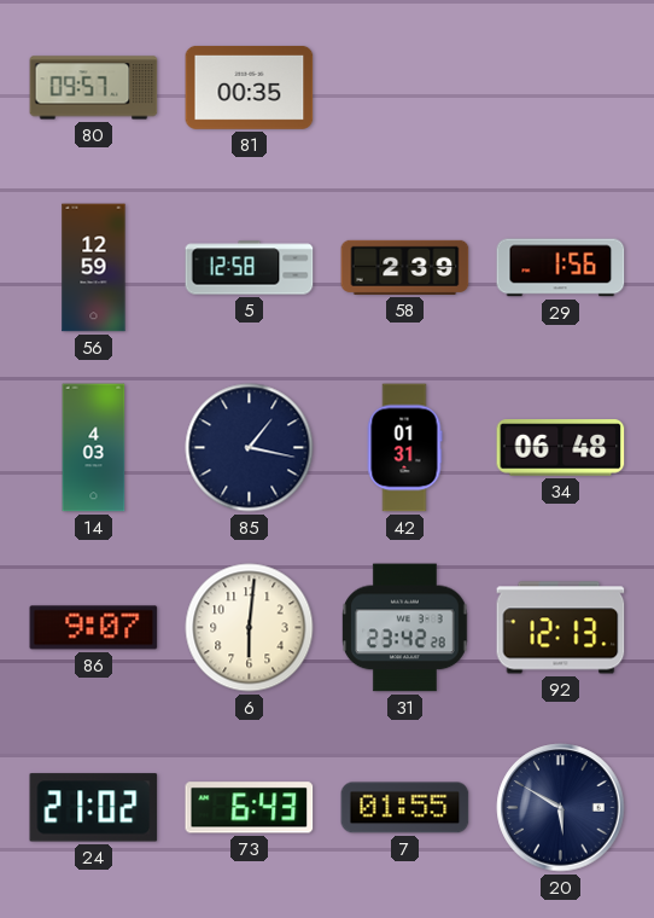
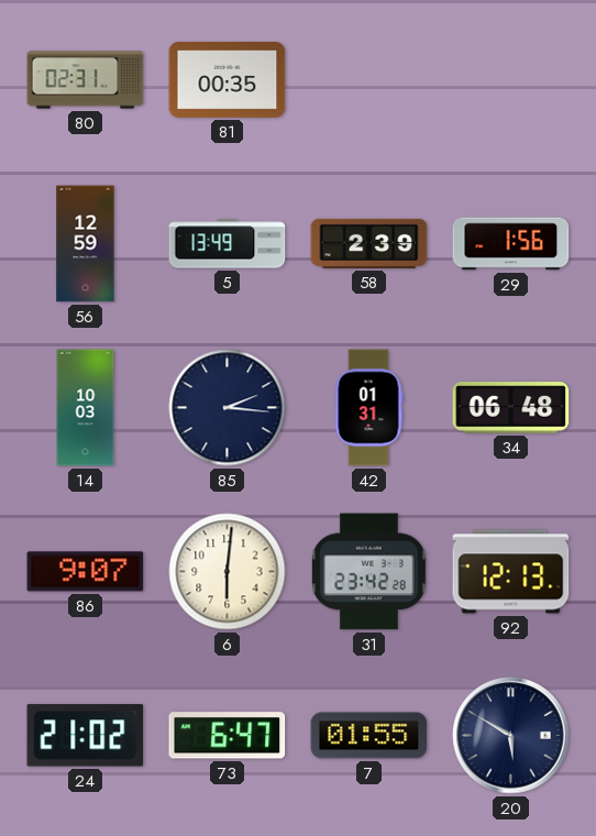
80: 09:57 -> 02:31 (86, 80)
5: 12:58 -> 13:49 (228, 244)
14: 4:03 -> 10:03 (86, 408)
85: 1:17 -> 2:16 (228, 408)
73: 6:43 -> 6:47 (228, 736)
